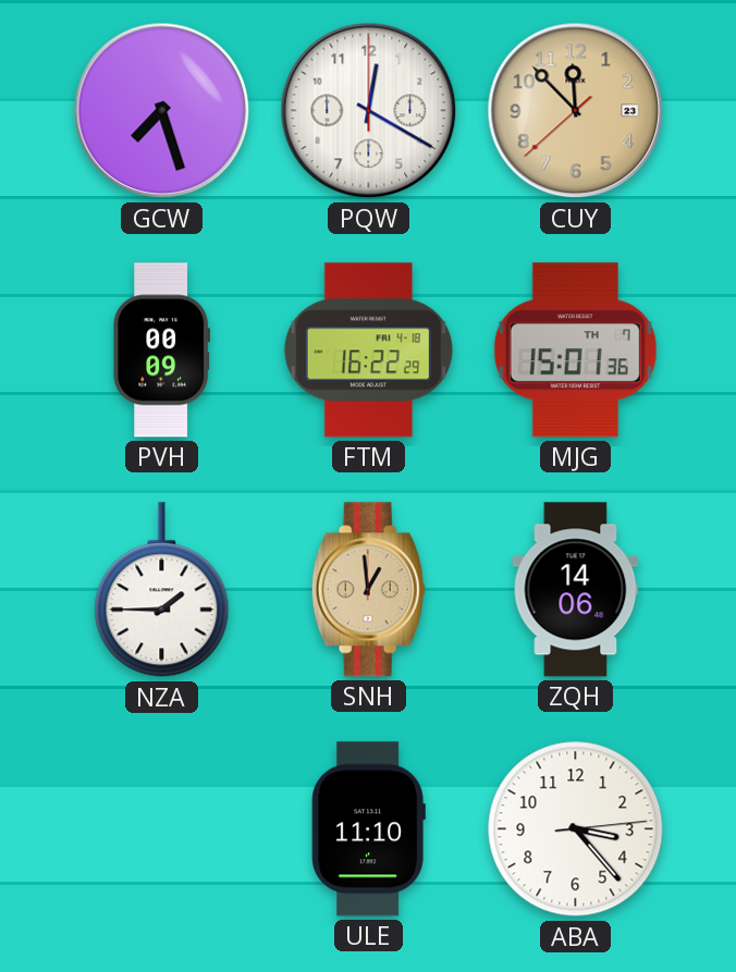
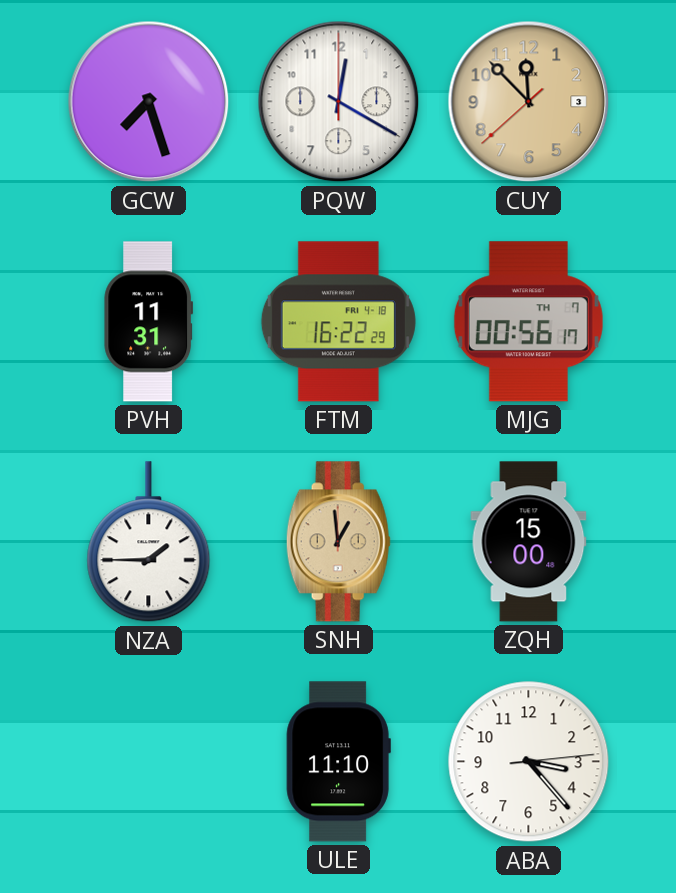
CUY date: 23 -> 3 (529, 102)
PVH: 00:09 -> 11:31 (149, 322)
MJG: 15:01 -> 00:56 (528, 322)
ZQH: 14:06 -> 15:00 (529, 542)
